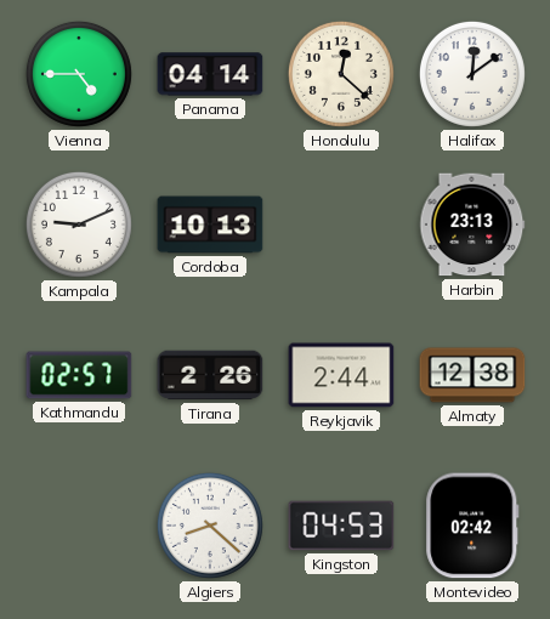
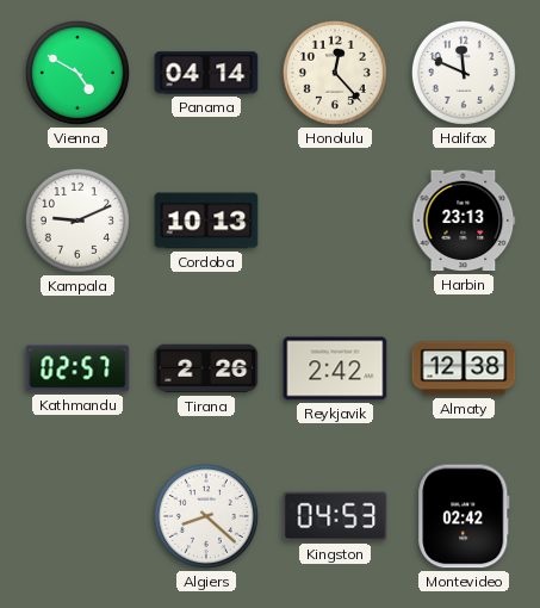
Vienna: 4:45 -> 4:50 (77, 73)
Honolulu: 12:22 -> 12:23 (335, 73)
Halifax: 12:09 -> 11:49 (464, 73)
Reykjavik: 2:44 -> 2:42 (335, 368)
